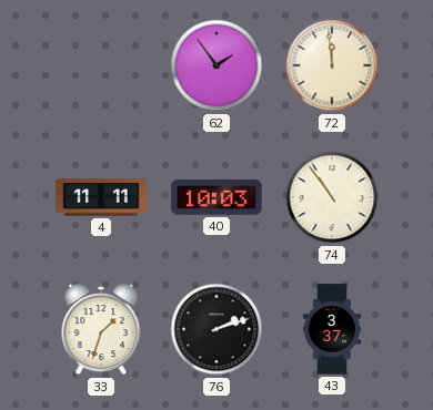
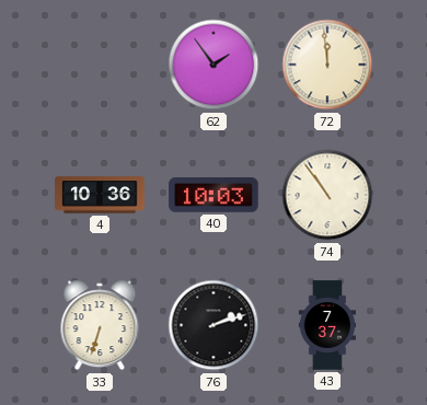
4: 11:11 -> 10:36 (100, 195)
33: 1:33 -> 6:33 (100, 325)
43: 3:37 -> 7:37 (327, 325)
